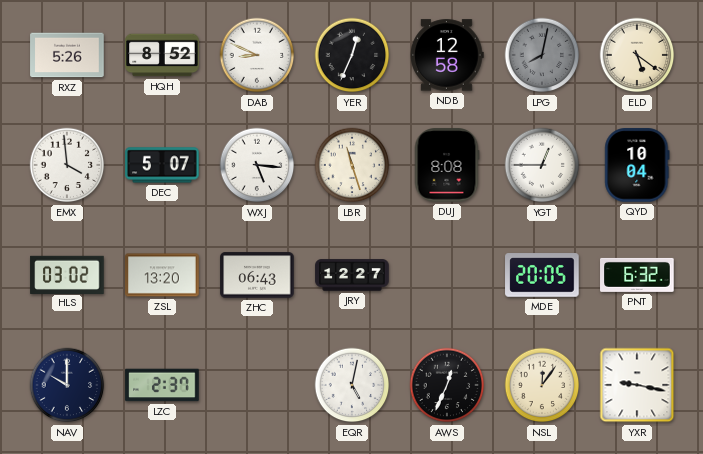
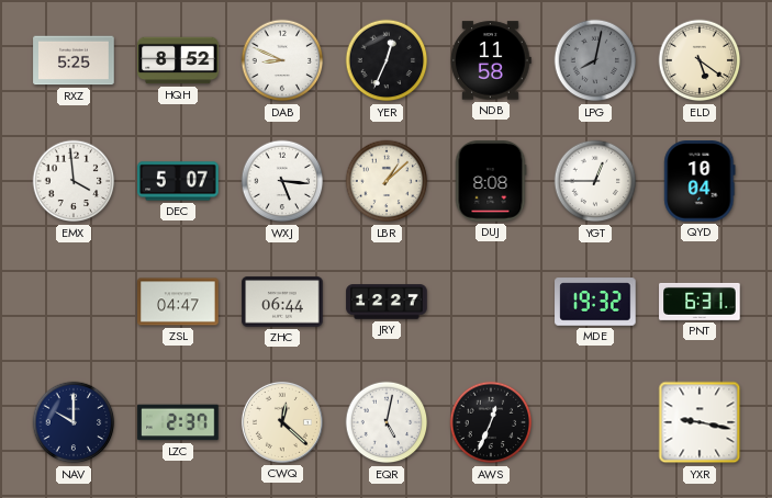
RXZ: 5:26 -> 5:25 (74, 60)
NDB: 12:58 -> 11:58 (491, 60)
LBR: 11:27 -> 1:08 (387, 181)
HLS: 03:02 -> none (67, 274)
ZSL: 13:20 -> 04:47 (178, 302)
ZHC: 06:43 -> 06:44 (282, 302)
MDE: 20:05 -> 19:32 (595, 302)
PNT: 6:32 -> 6:31 (700, 302)
CWQ: none -> 12:22 (282, 422)
NSL: 12:06 -> none (542, 385)
